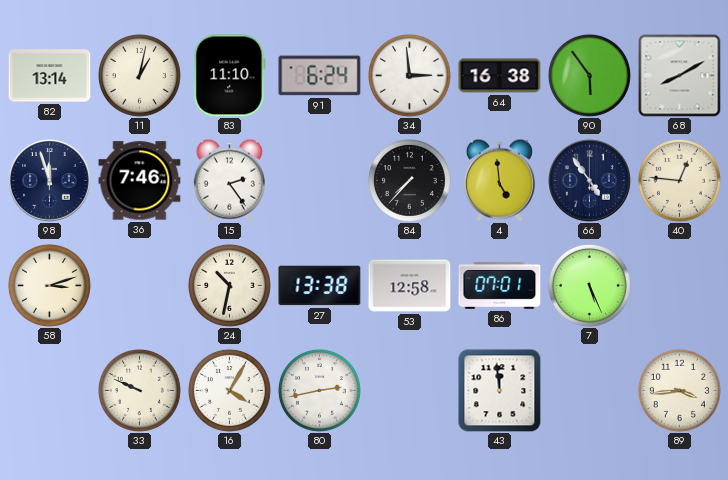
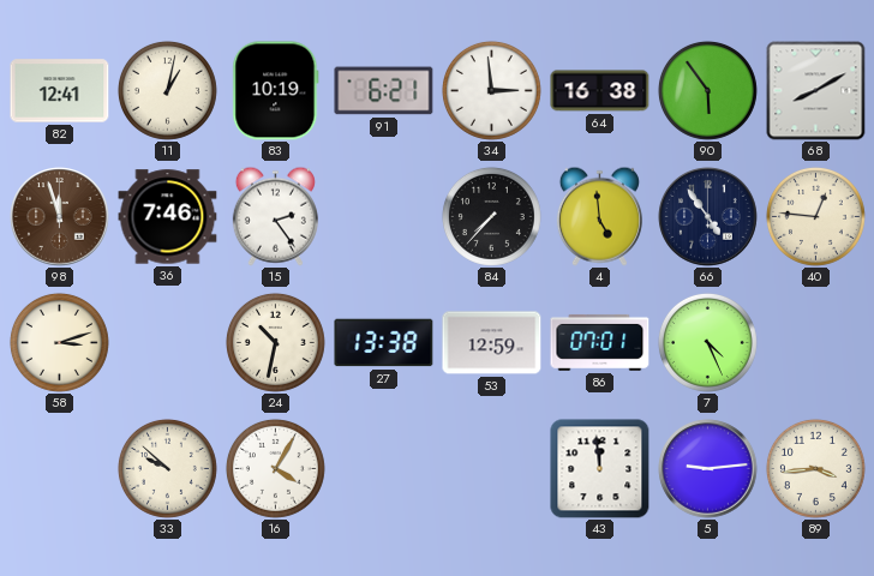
82: 13:14 -> 12:41 (60, 91)
83: 11:10 -> 10:19 (276, 91)
91: 6:24 -> 6:21 (384, 91)
98 dial: navy -> brown (60, 217)
53: 12:58 -> 12:59 (492, 343)
7: 5:26 -> 4:26 (707, 342)
33: 9:49 -> 9:52 (167, 468)
80: 2:43 -> none (319, 390)
5: none -> 9:14 (708, 469)
